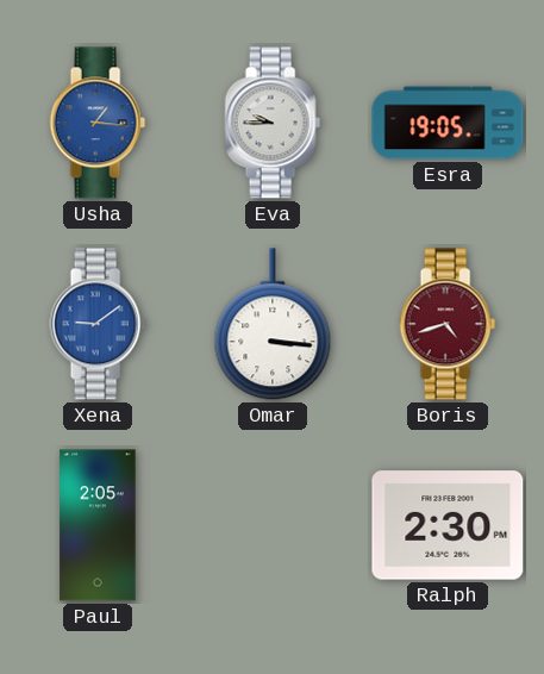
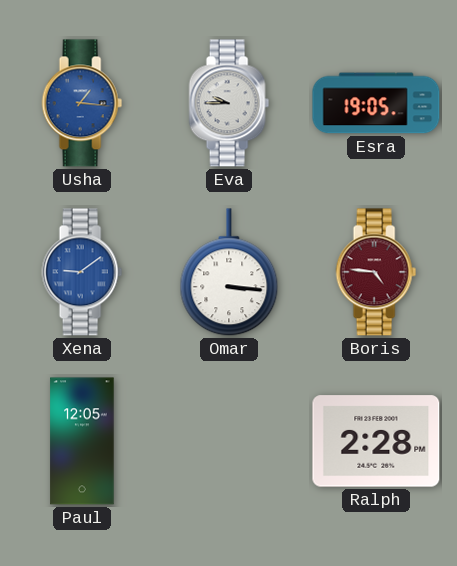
Boris: 4:42 -> 4:46 (376, 272)
Paul: 2:05 -> 12:05 (82, 441)
Ralph: 2:30 -> 2:28 (376, 441)
